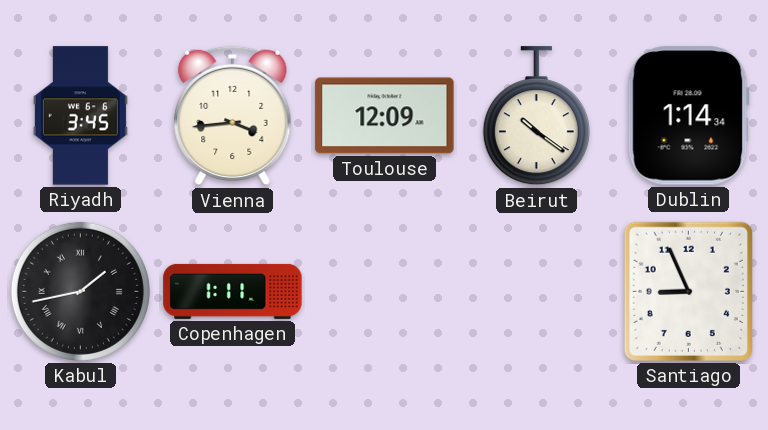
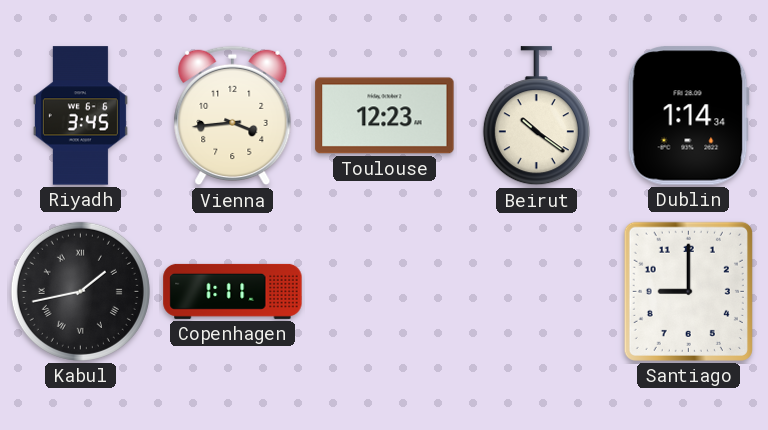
Toulouse: 12:09 -> 12:23 (385, 116)
Santiago: 8:56 -> 9:00 (688, 291)
